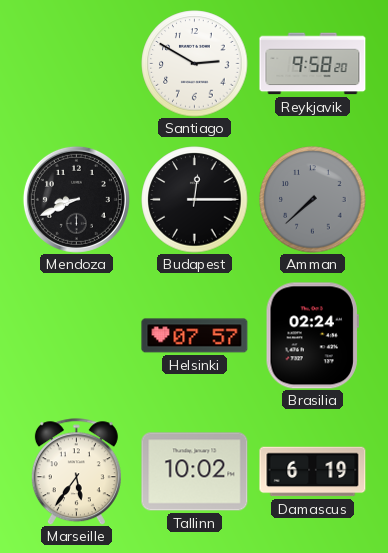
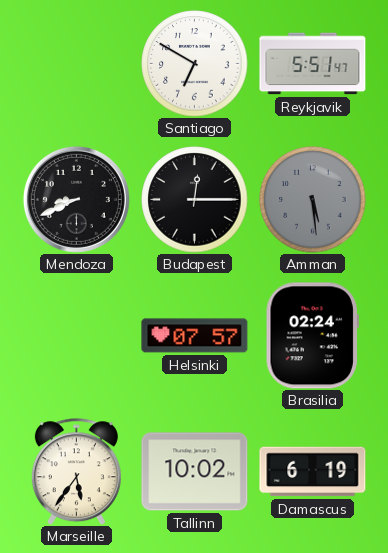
Santiago: 2:50 -> 6:50 (195, 64)
Reykjavik: 9:58 -> 5:51 (313, 64)
Amman: 7:38 -> 5:29 (313, 200)
